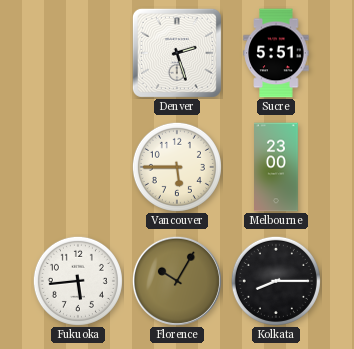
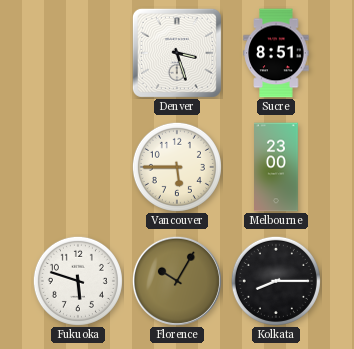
Denver: 2:27 -> 3:27 (177, 53)
Sucre: 5:51 -> 8:51 (276, 53)
Fukuoka: 5:44 -> 5:48 (78, 281)
